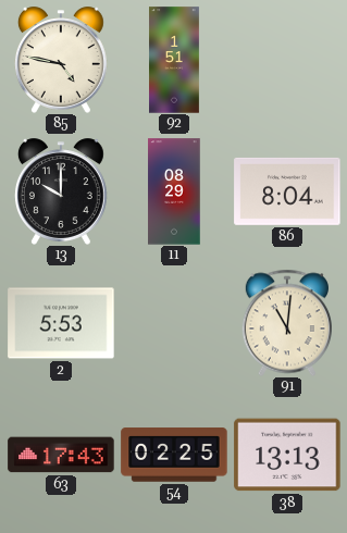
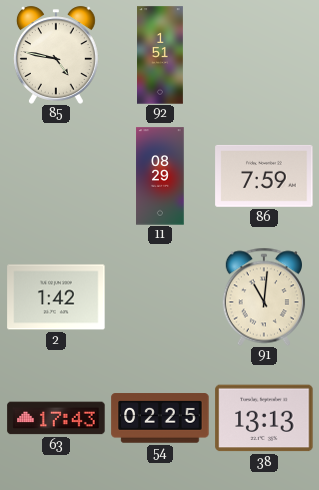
13: 10:00 -> none (61, 191)
86: 8:04 -> 7:59 (264, 176)
2: 5:53 -> 1:42 (56, 297)
